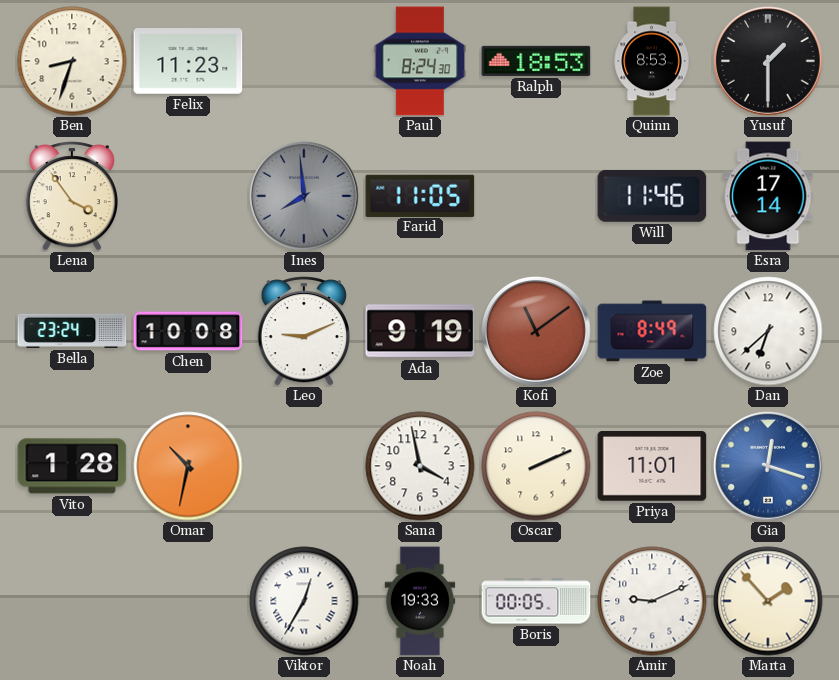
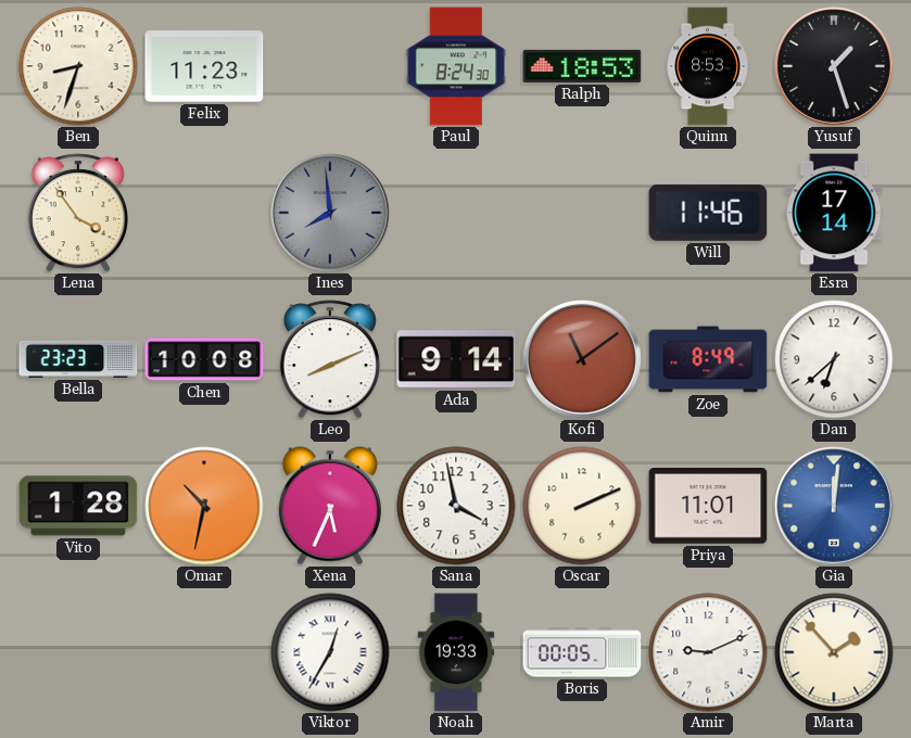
Yusuf: 1:30 -> 1:27 (834, 66)
Farid: 11:05 -> none (420, 195)
Bella: 23:24 -> 23:23 (78, 359)
Leo: 9:11 -> 8:11 (330, 359)
Ada: 9:19 -> 9:14 (456, 359)
Xena: none -> 5:34 (330, 506)
Gia: 12:18 -> 12:01 (834, 506)
